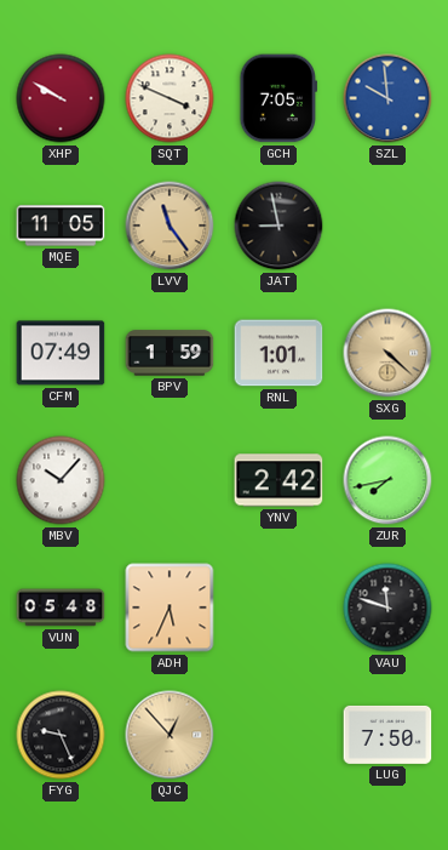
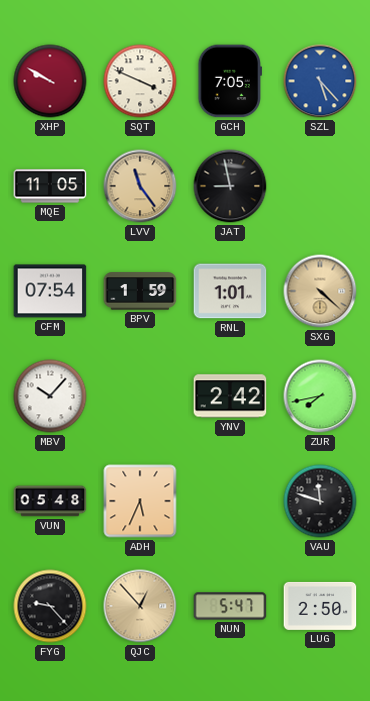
SZL: 9:59 -> 5:23 (320, 81)
CFM: 07:49 -> 07:54 (50, 291)
FYG: 9:26 -> 9:23 (50, 606)
NUN: none -> 5:47 (230, 606)
LUG: 7:50 -> 2:50 (320, 606)
